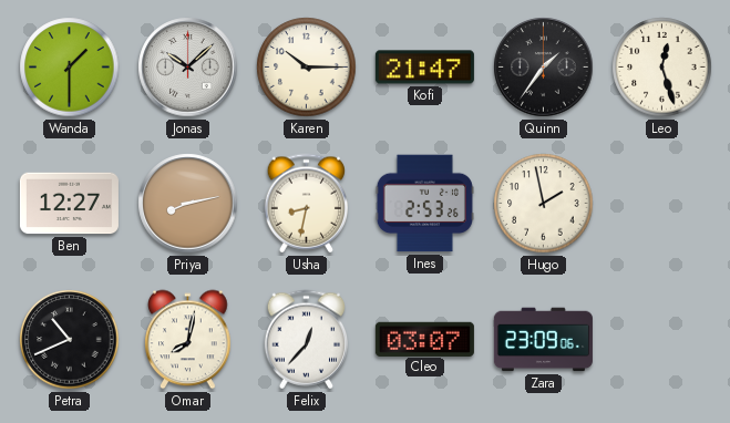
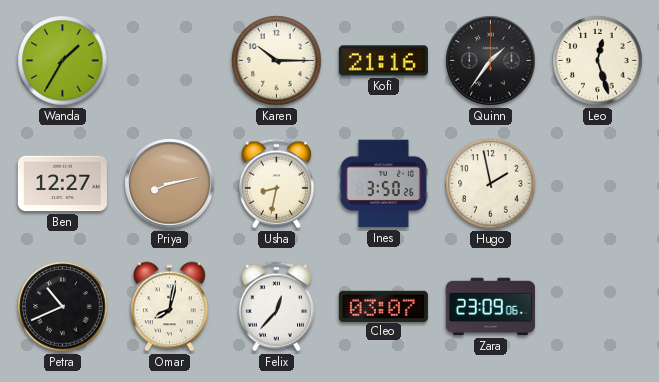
Wanda: 1:30 -> 1:35 (63, 61)
Jonas: 10:08 -> none (188, 68)
Kofi: 21:47 -> 21:16 (383, 61)
Ines: 2:53 -> 3:50 (383, 184)
